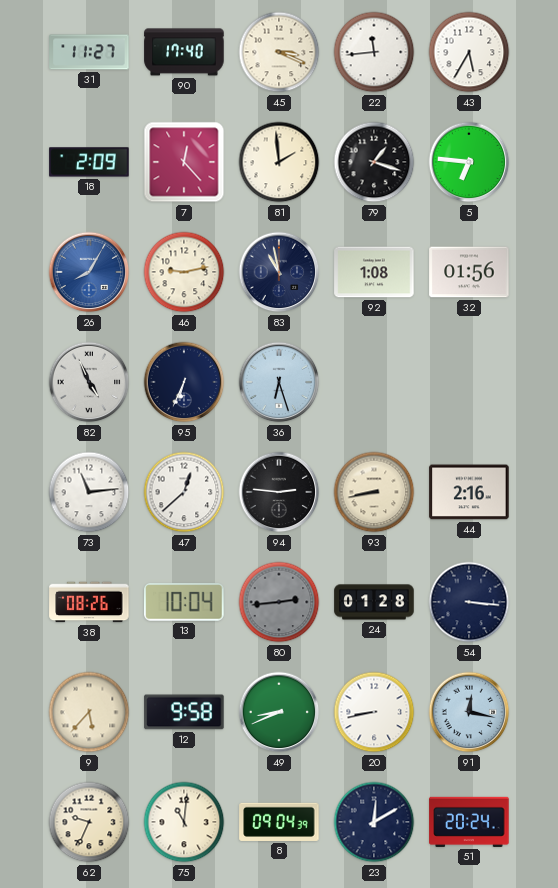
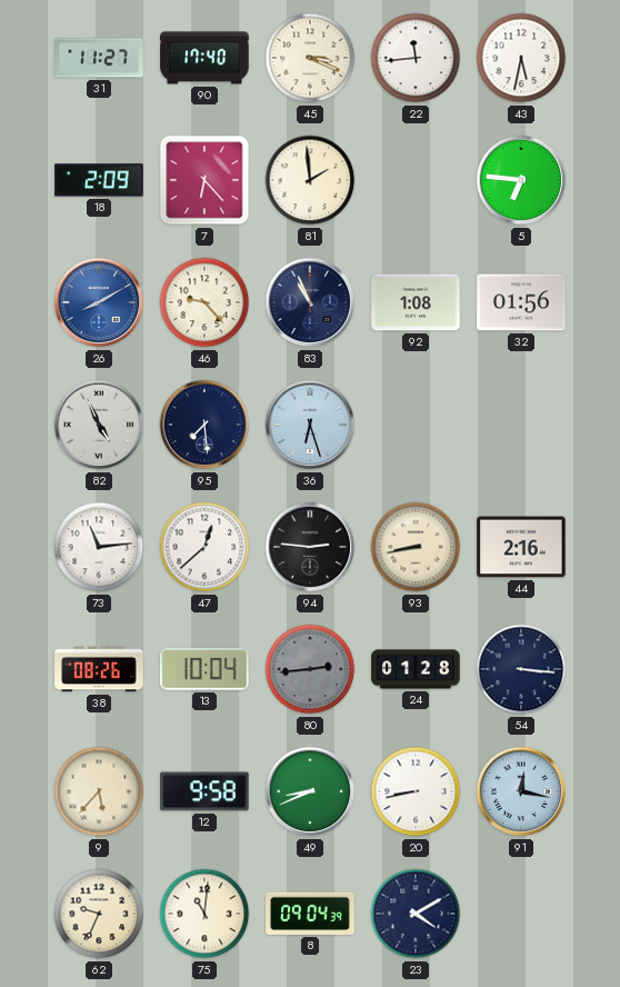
43: 5:35 -> 5:32 (521, 58)
7: 12:23 -> 6:23 (204, 180)
79: 1:18 -> none (374, 162)
26: 8:05 -> 8:10 (99, 302)
46: 9:13 -> 9:23 (204, 302)
83: 10:58 -> 10:56 (310, 302)
95: 6:34 -> 7:29 (204, 425)
23: 12:10 -> 4:10 (416, 914)
51: 20:24 -> none (469, 822)
